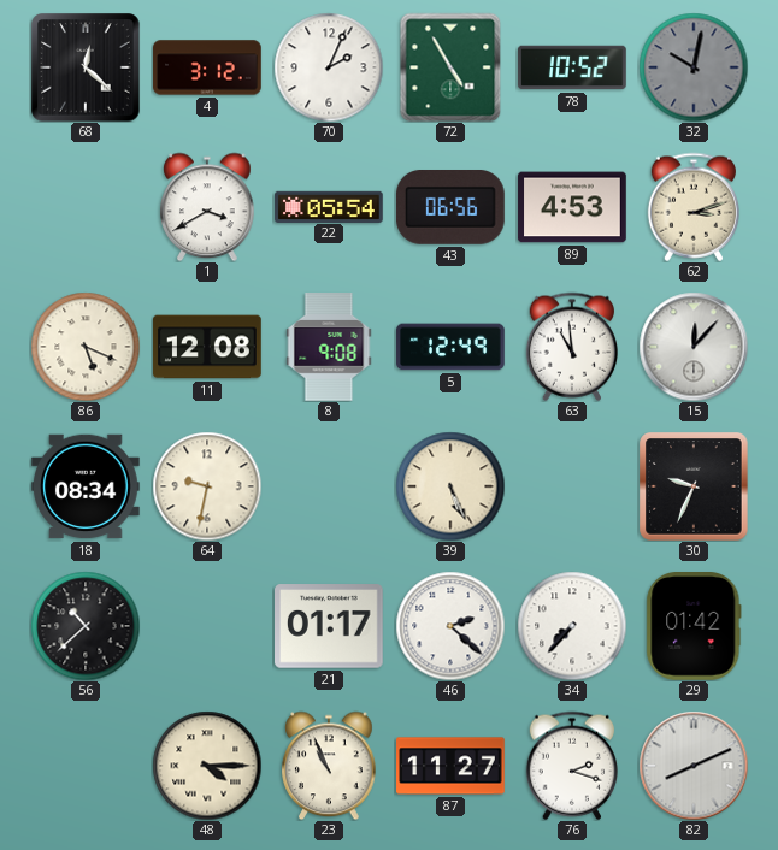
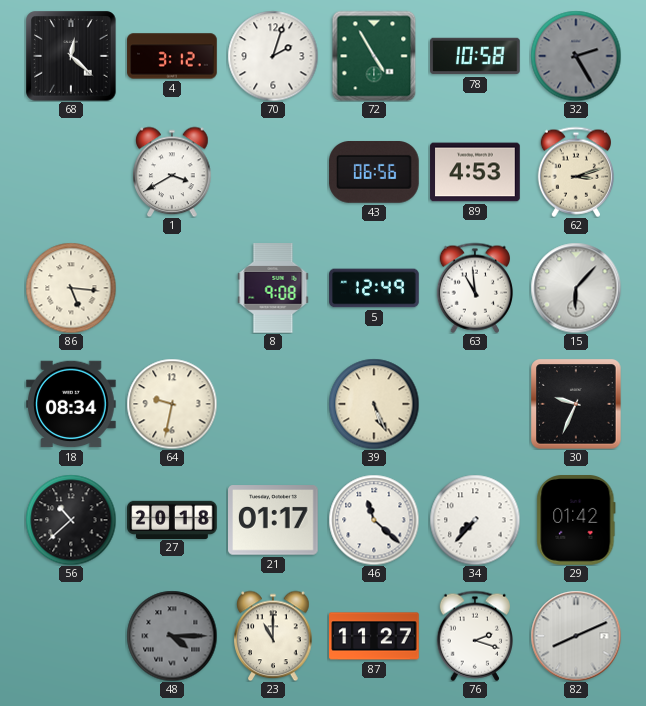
70: 2:04 -> 2:03 (273, 56)
78: 10:52 -> 10:58 (475, 56)
32: 10:02 -> 2:25 (576, 56)
22: 05:54 -> none (329, 206)
86: 5:19 -> 5:16 (71, 288)
11: 12:08 -> none (207, 347)
15: 12:07 -> 6:07 (576, 288)
27: none -> 20:18 (172, 519)
46: 2:22 -> 11:22 (374, 520)
48 dial: cream -> grey (172, 636)
23: 10:56 -> 11:00 (273, 636)
